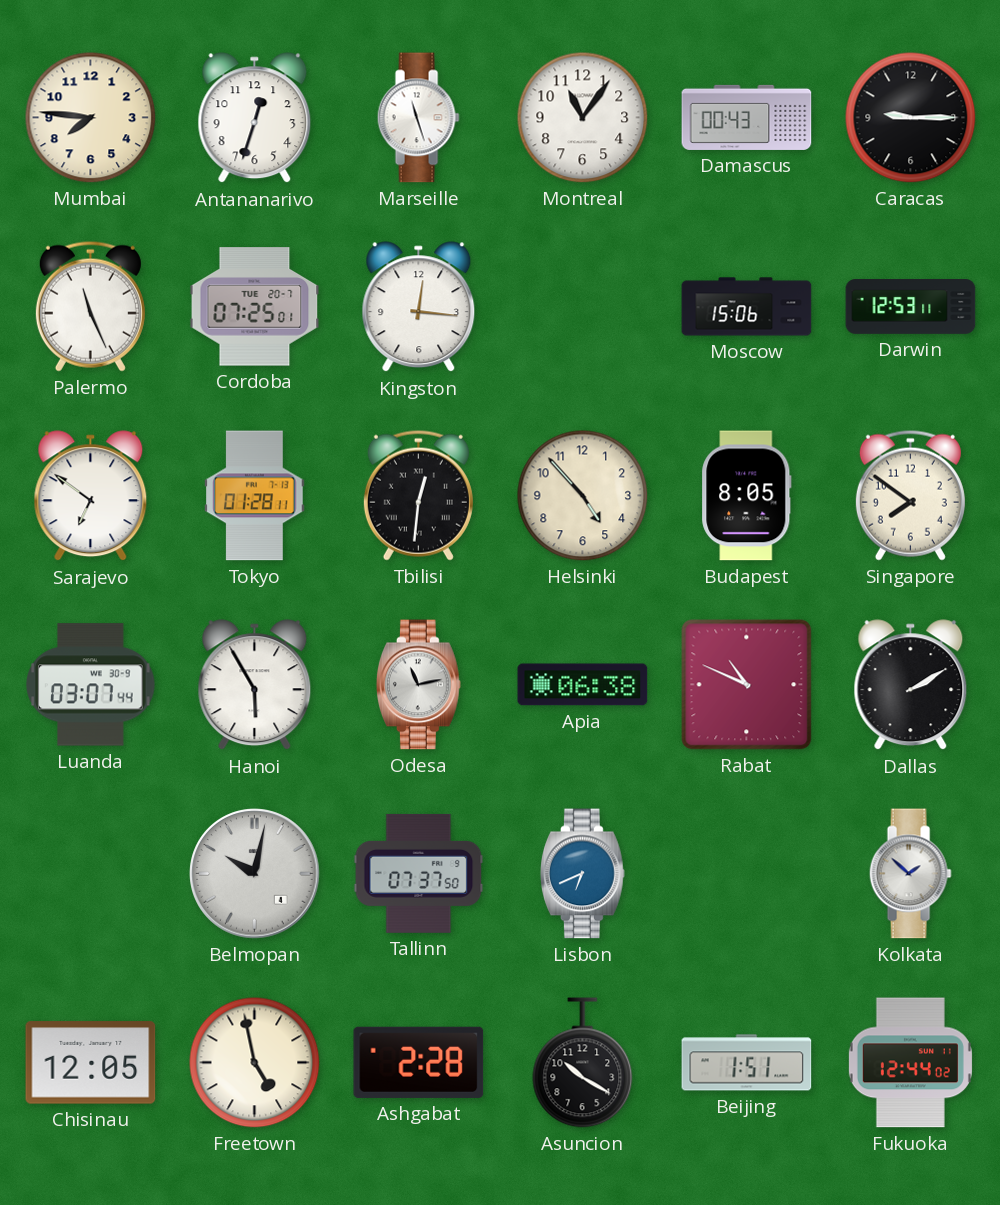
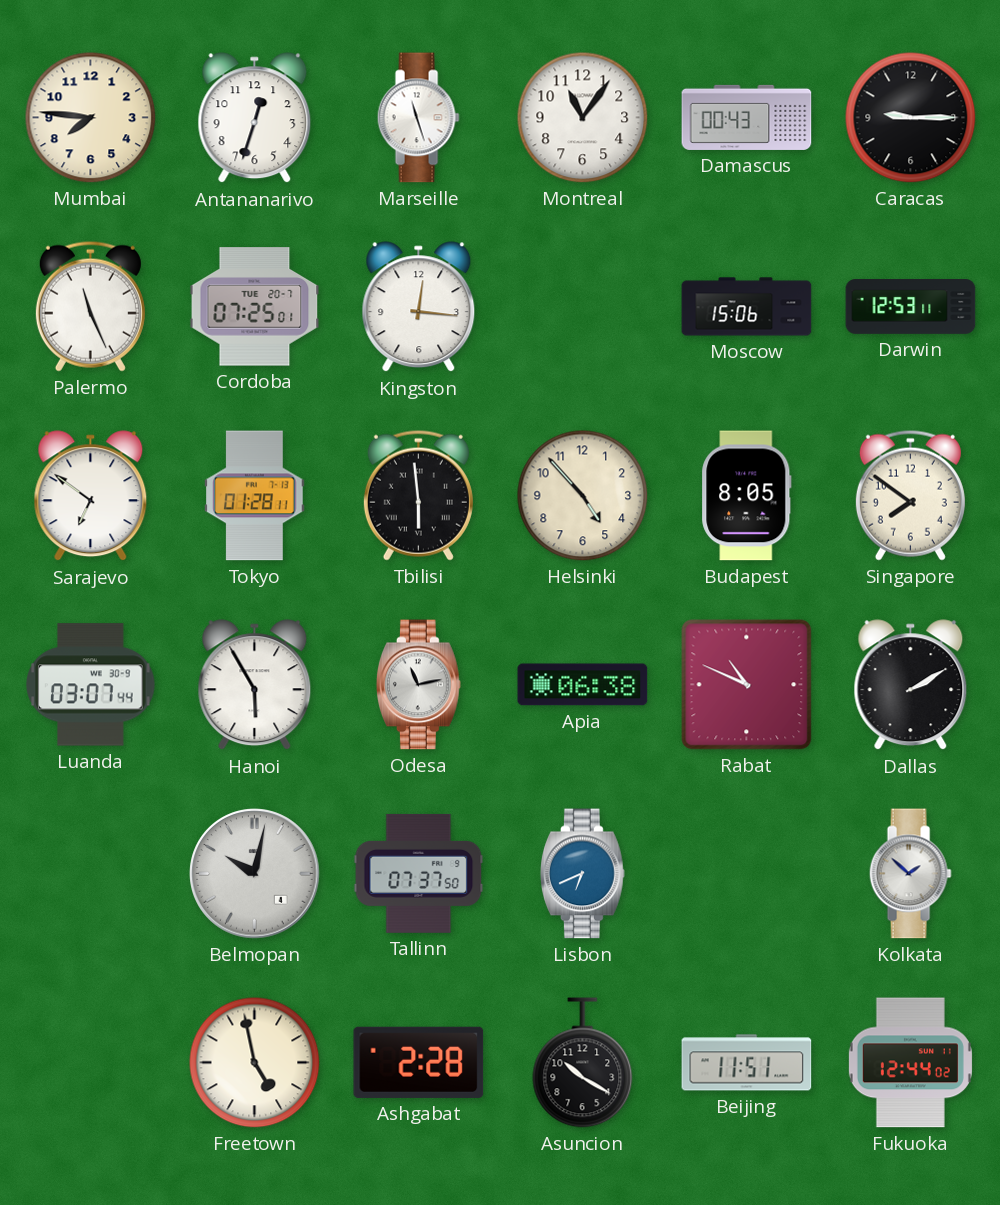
Tbilisi: 12:31 -> 5:59 (418, 495)
Chisinau: 12:05 -> none (91, 1063)
Beijing: 1:51 -> 11:51 (747, 1063)
